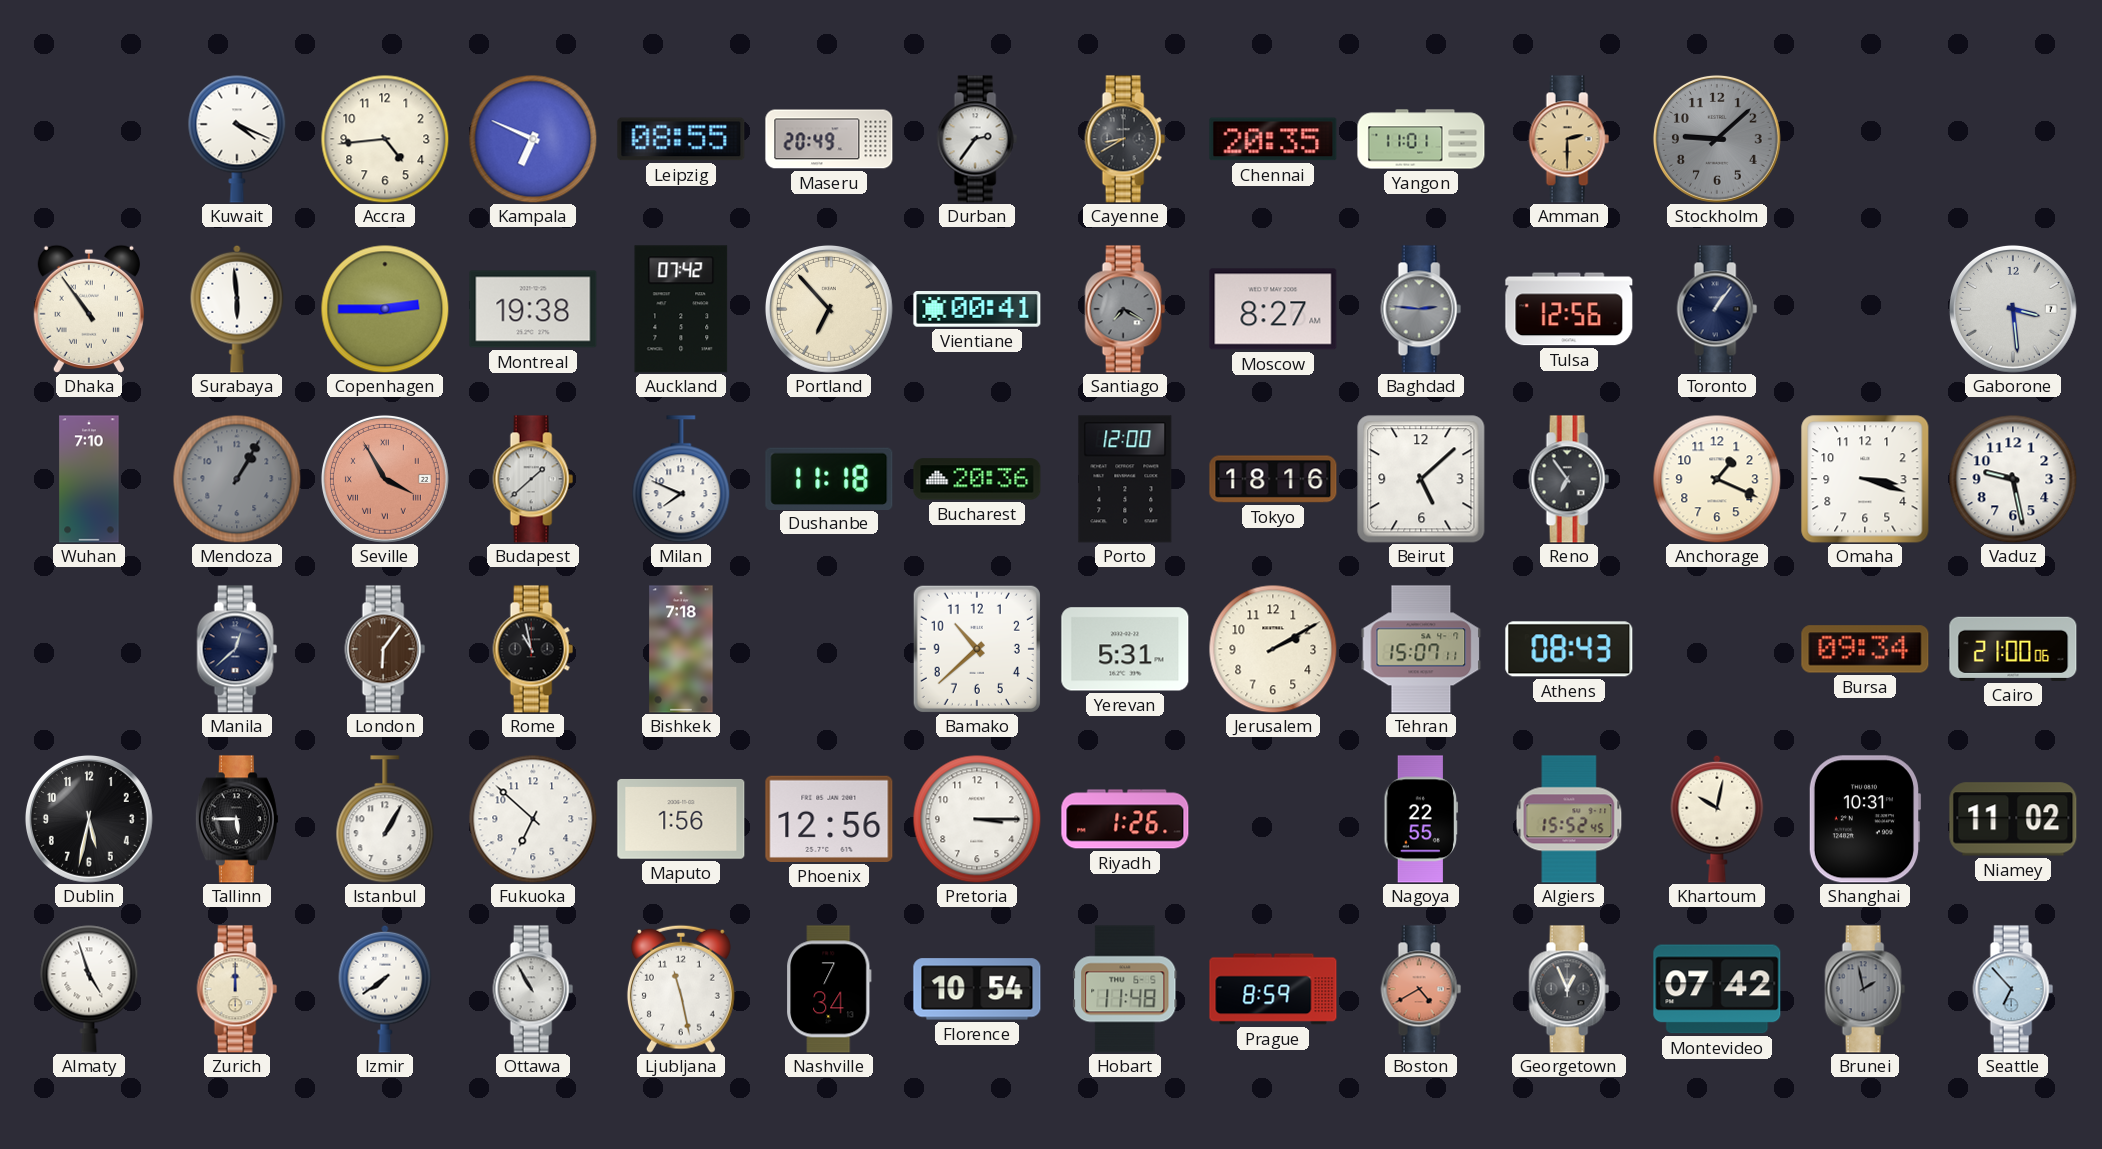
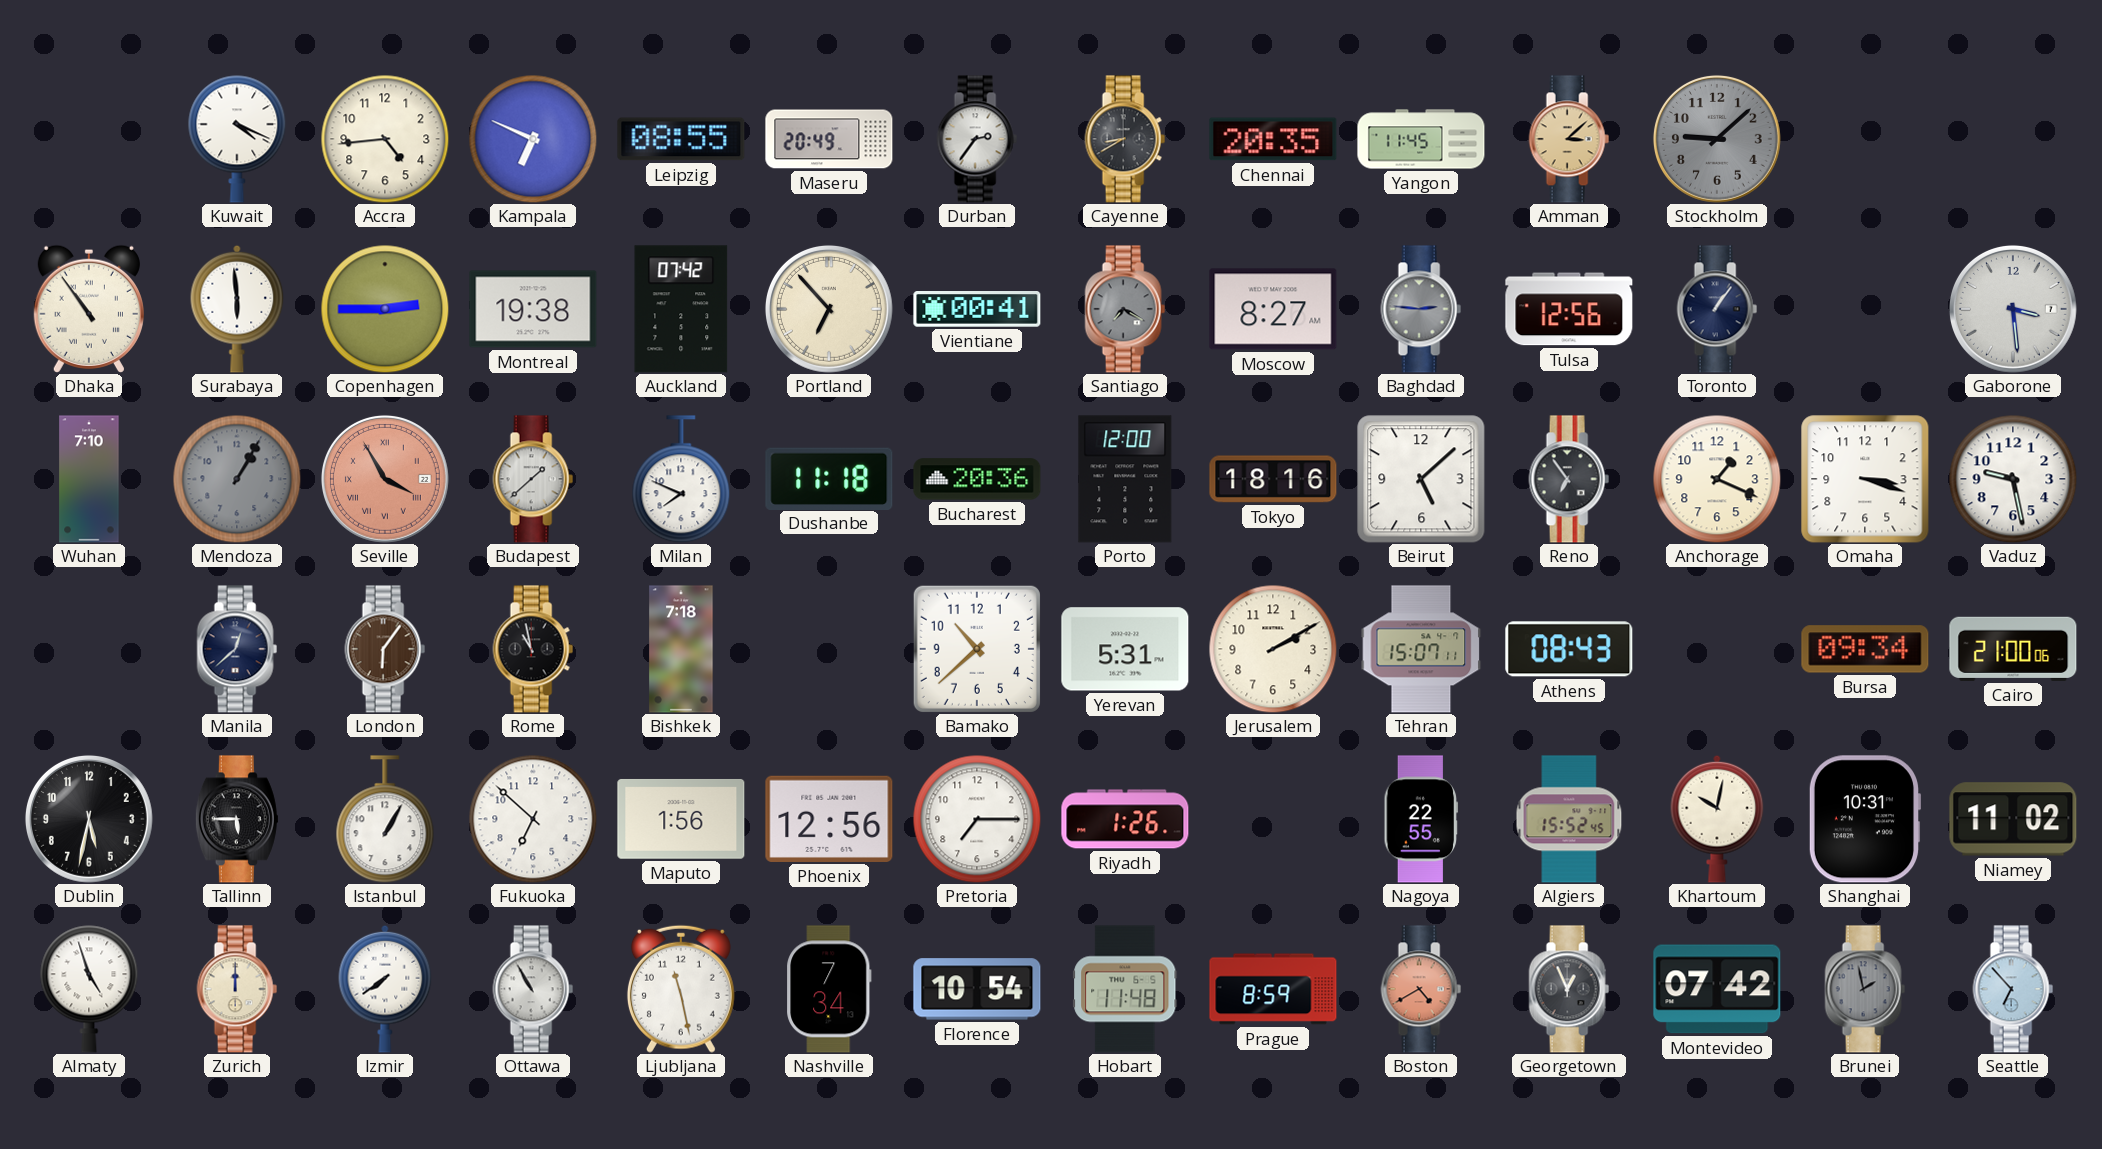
Yangon: 11:01 -> 11:45 (1421, 139)
Amman: 2:30 -> 3:08 (1569, 139)
Pretoria: 3:15 -> 7:15 (977, 819)
